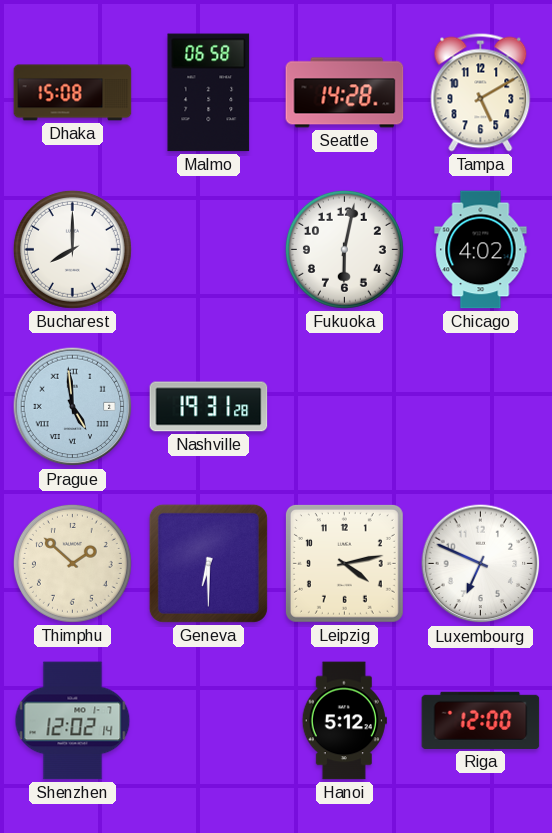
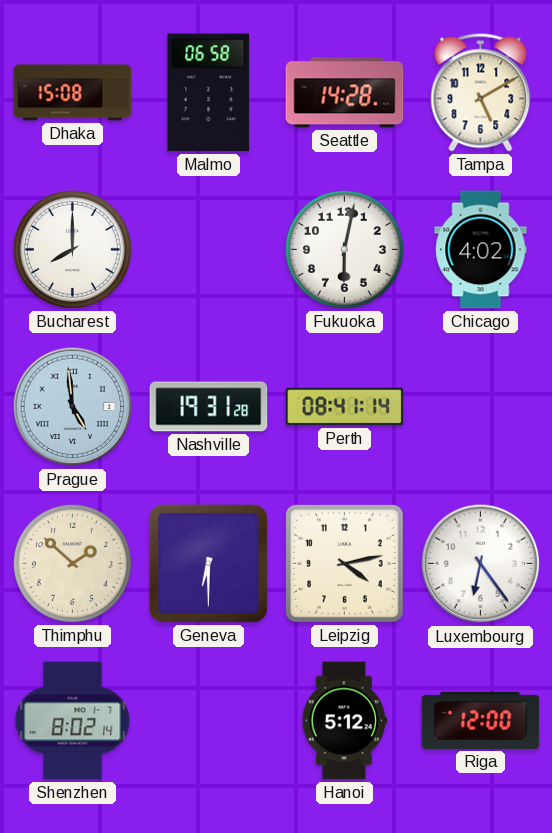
Perth: none -> 08:41 (345, 407)
Luxembourg: 6:49 -> 6:24 (481, 564)
Shenzhen: 12:02 -> 8:02 (73, 721)
